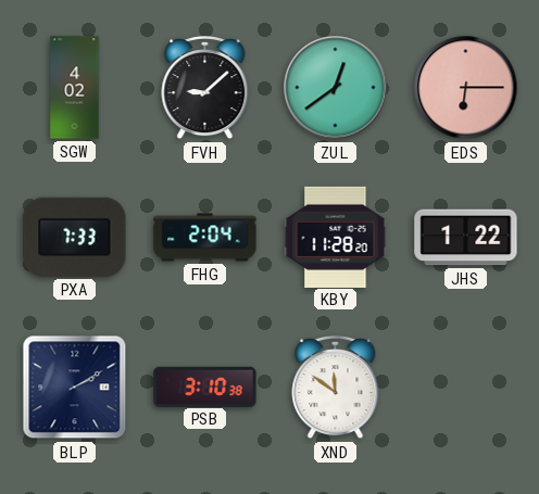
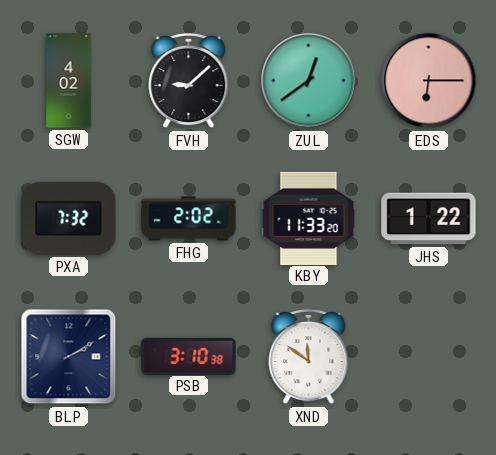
PXA: 7:33 -> 7:32 (69, 218)
FHG: 2:04 -> 2:02 (189, 219)
KBY: 11:28 -> 11:33 (309, 218)
